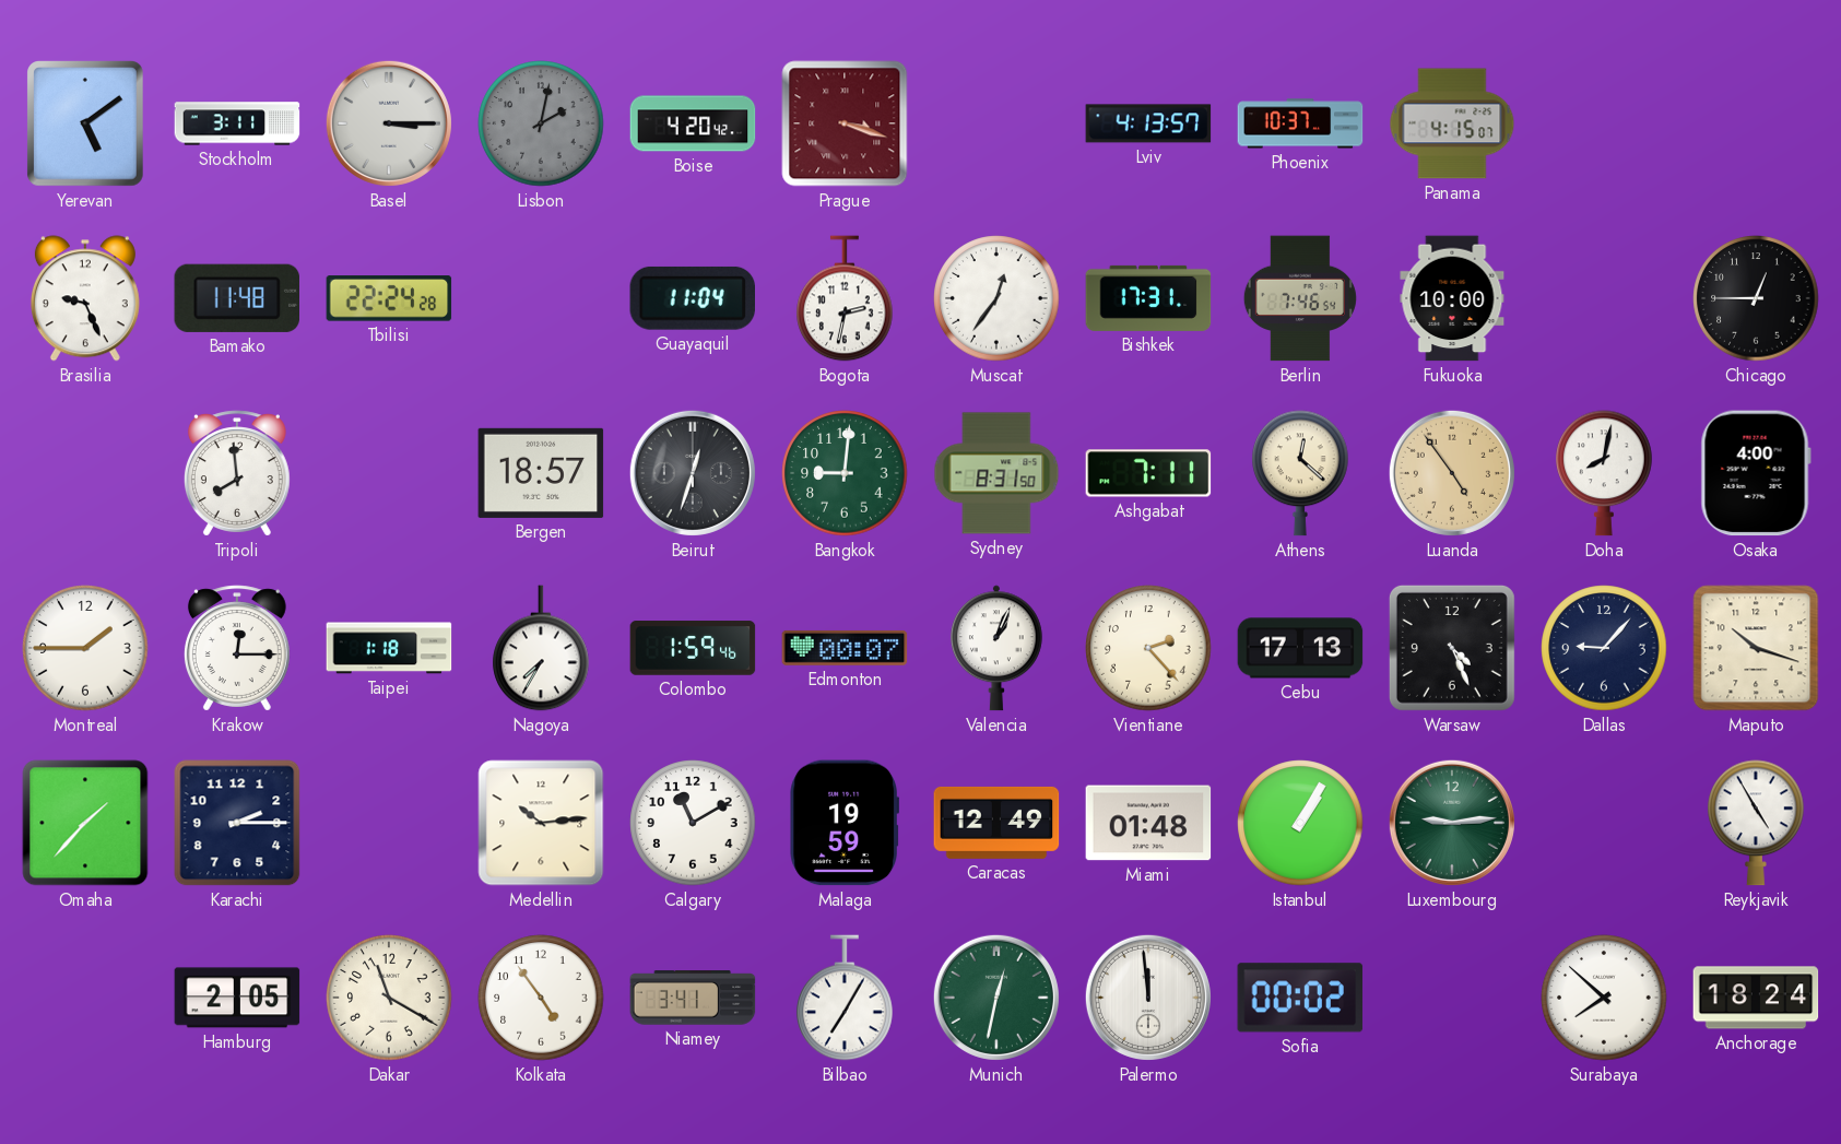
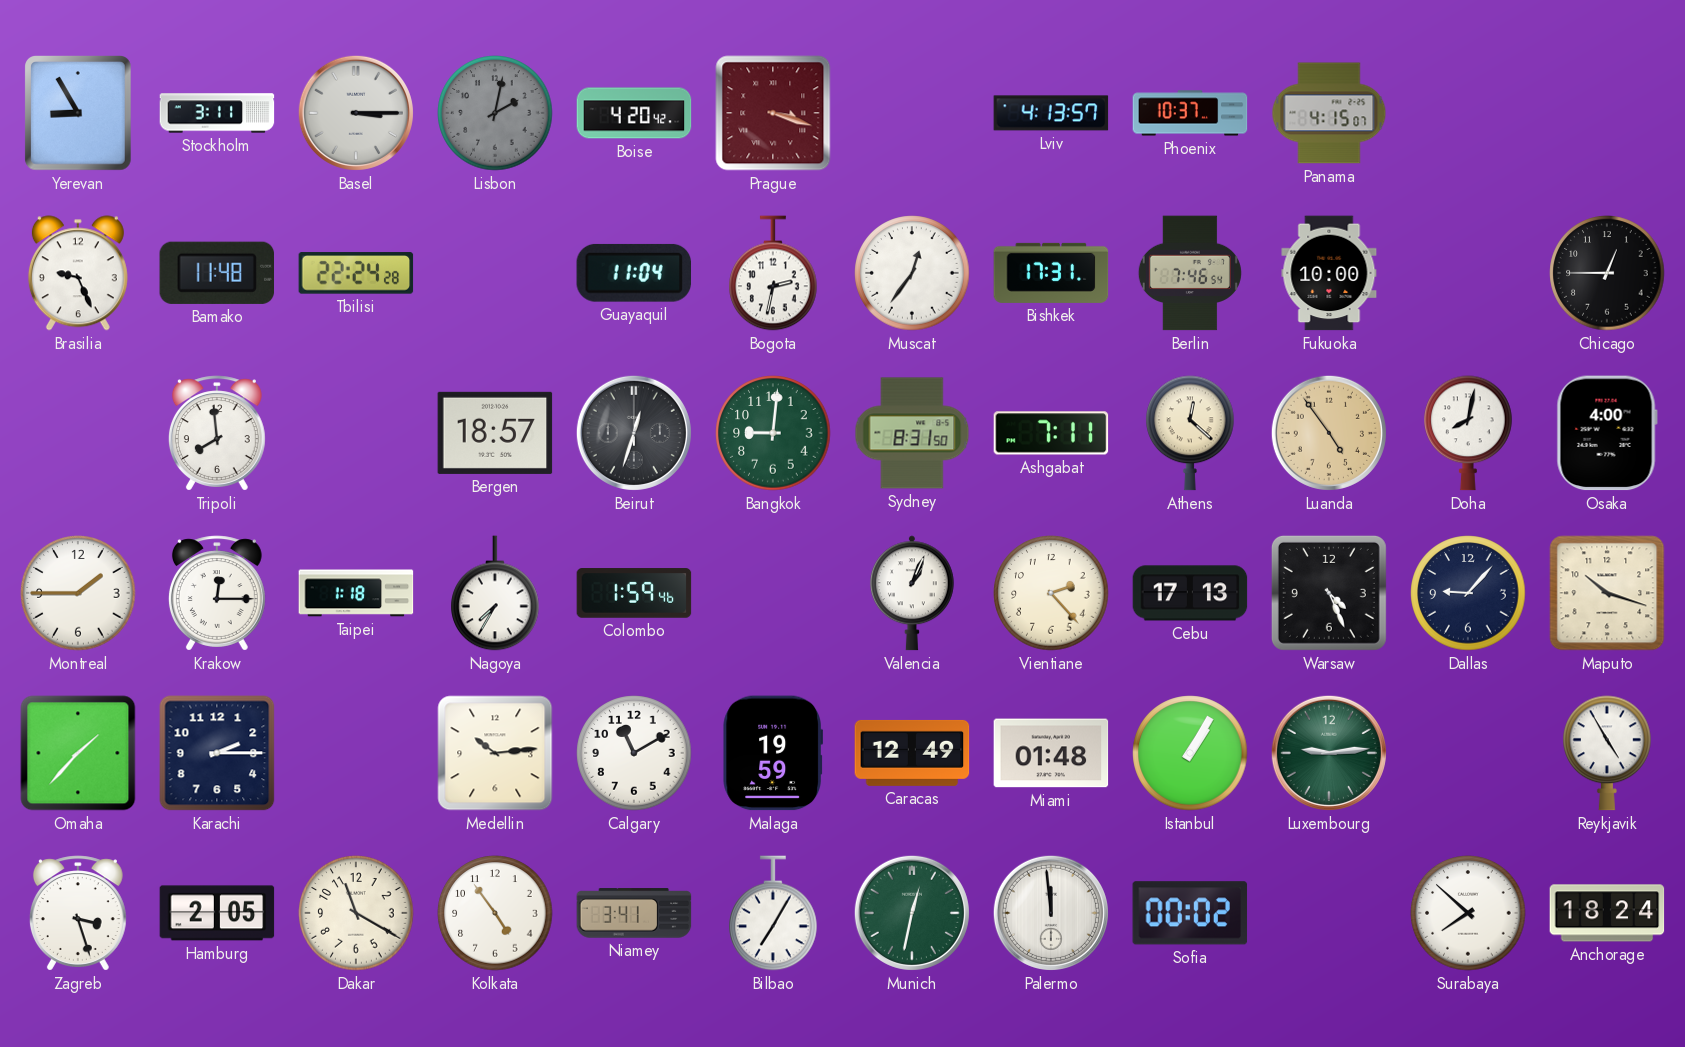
Yerevan: 5:09 -> 8:55 (79, 114)
Edmonton: 00:07 -> none (845, 648)
Zagreb: none -> 3:27 (78, 913)
